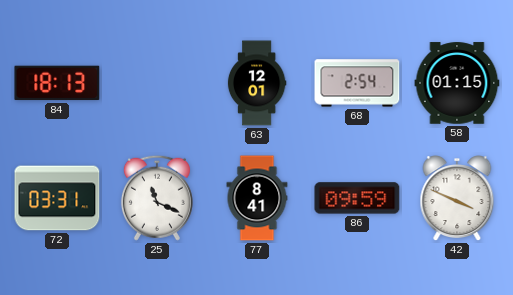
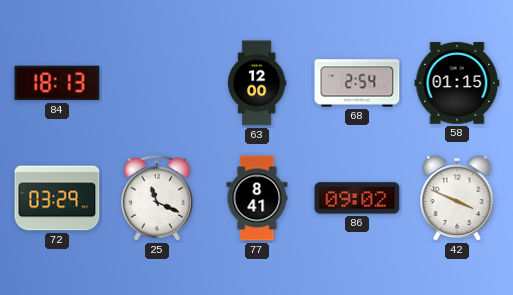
63: 12:01 -> 12:00 (257, 83)
72: 03:31 -> 03:29 (57, 198)
86: 09:59 -> 09:02 (357, 198)
